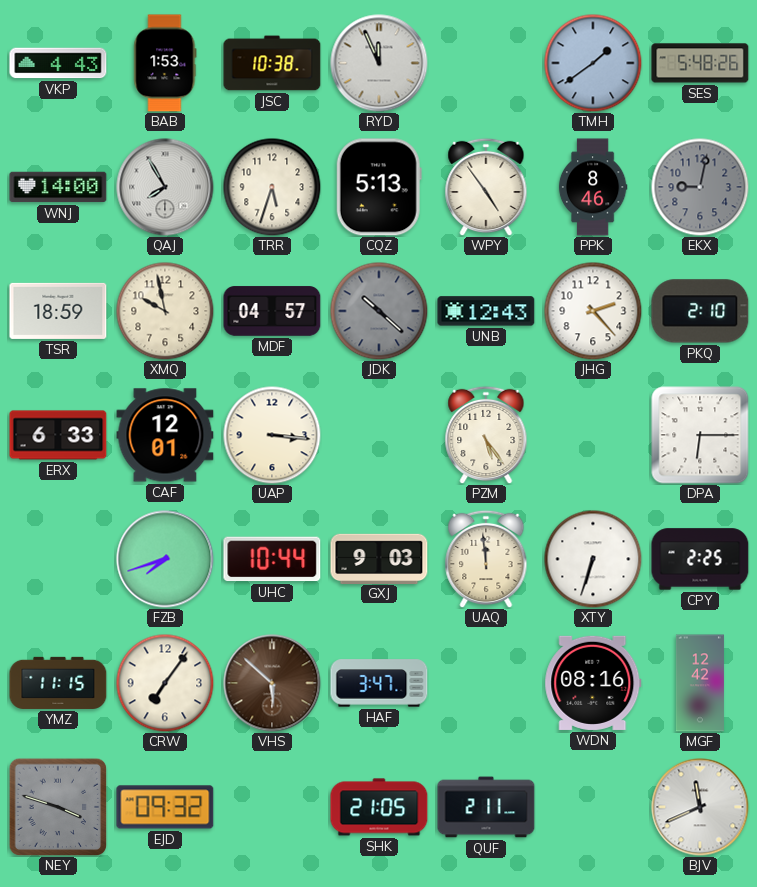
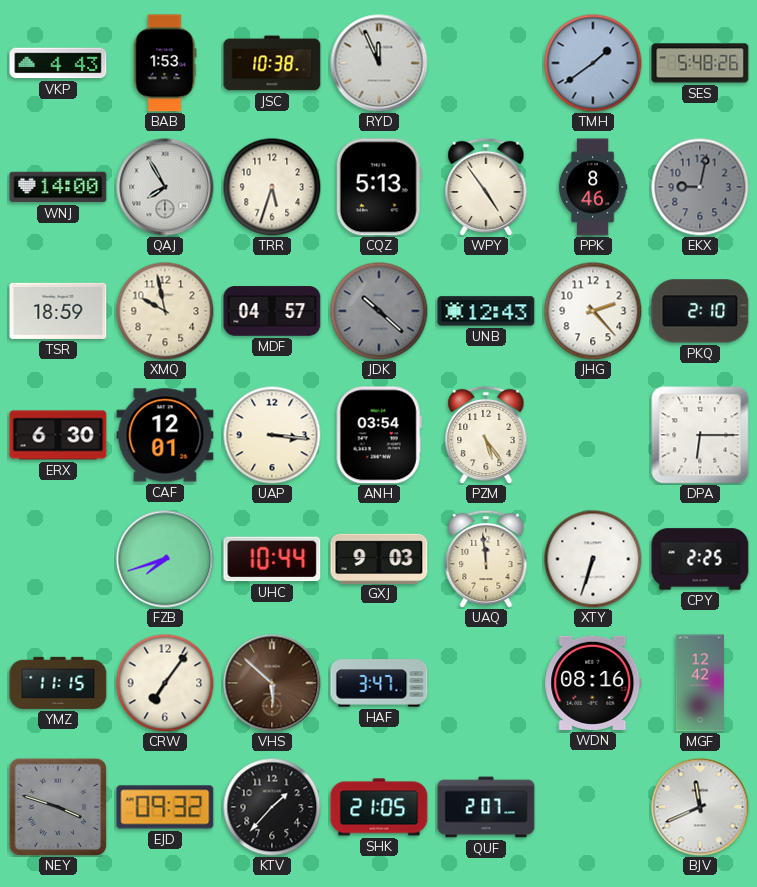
ERX: 6:33 -> 6:30 (58, 435)
ANH: none -> 03:54 (379, 435)
KTV: none -> 1:37 (272, 807)
QUF: 2:11 -> 2:07 (486, 807)
